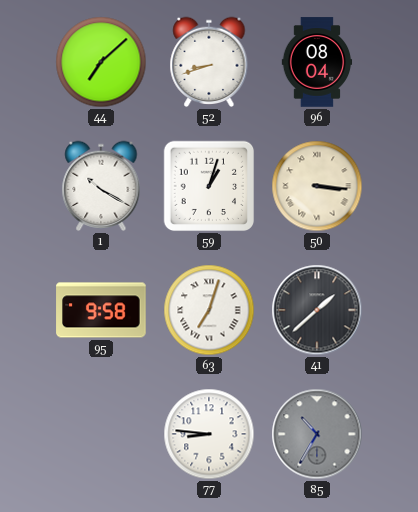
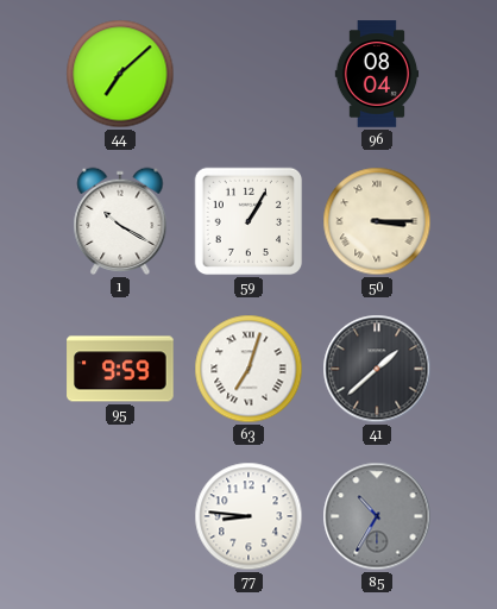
52: 8:42 -> none (209, 62)
59: 1:03 -> 1:05 (248, 221)
50: 3:16 -> 3:15 (377, 221)
95: 9:58 -> 9:59 (120, 369)
